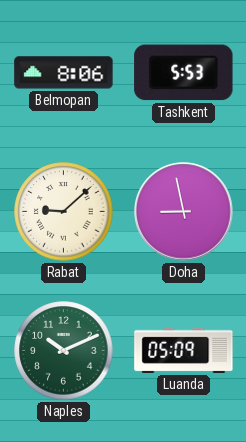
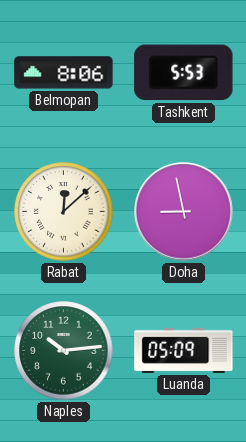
Rabat: 9:08 -> 12:08 (64, 212)
Naples: 10:11 -> 10:14 (64, 351)
